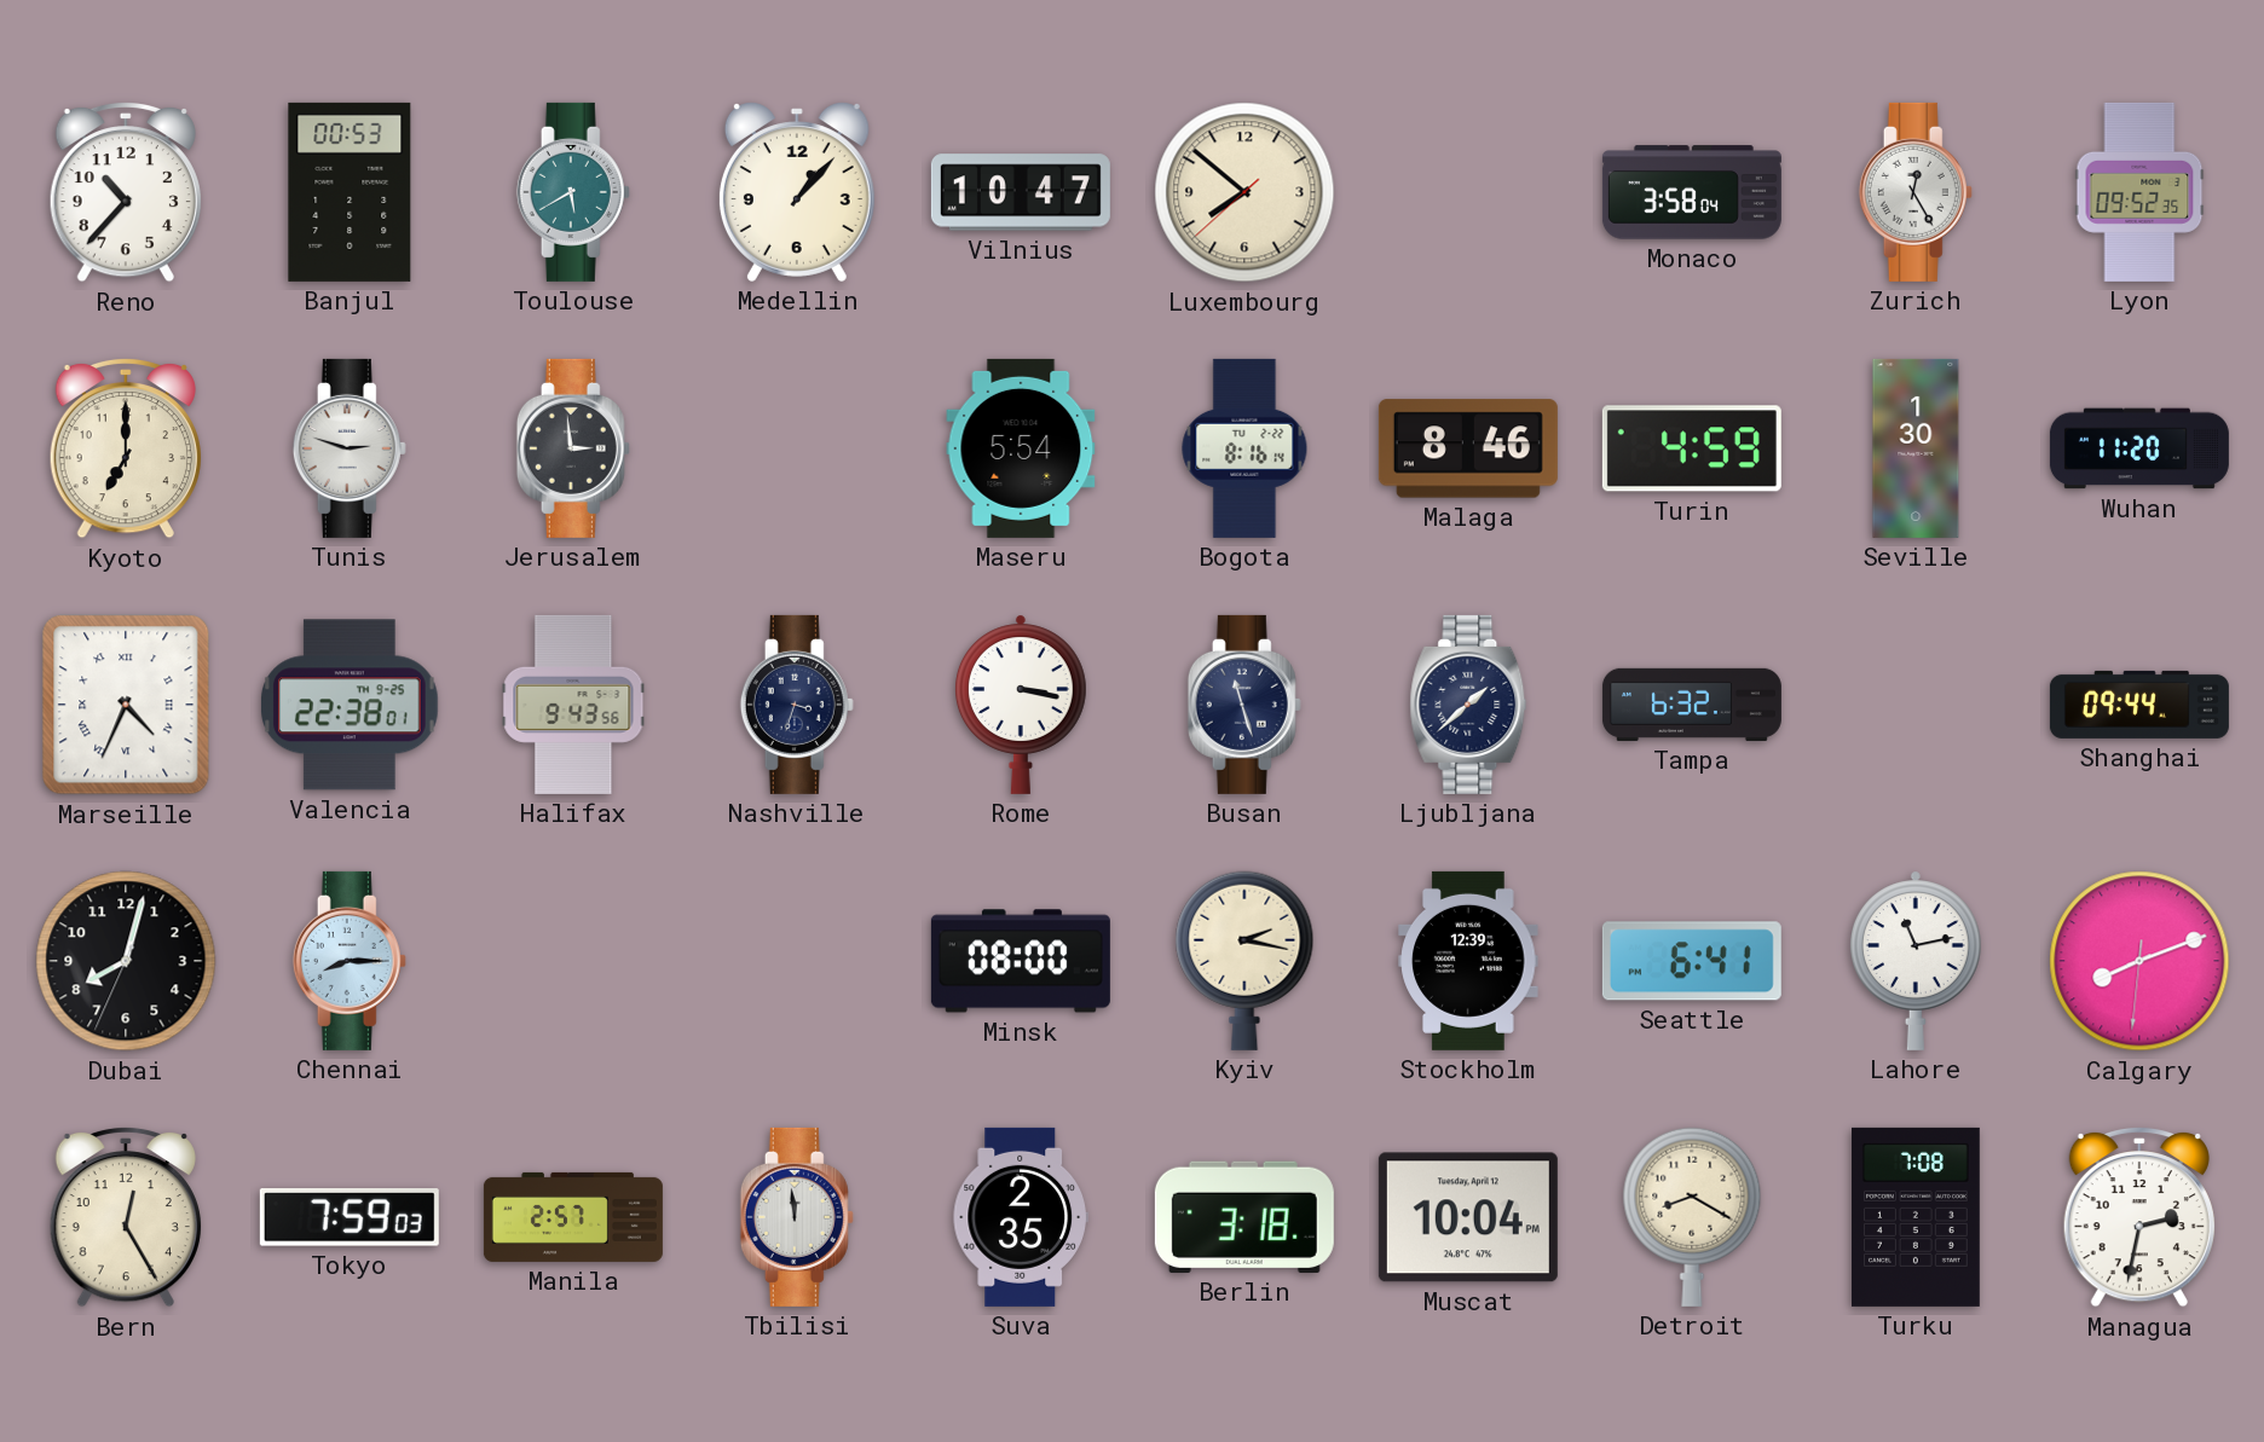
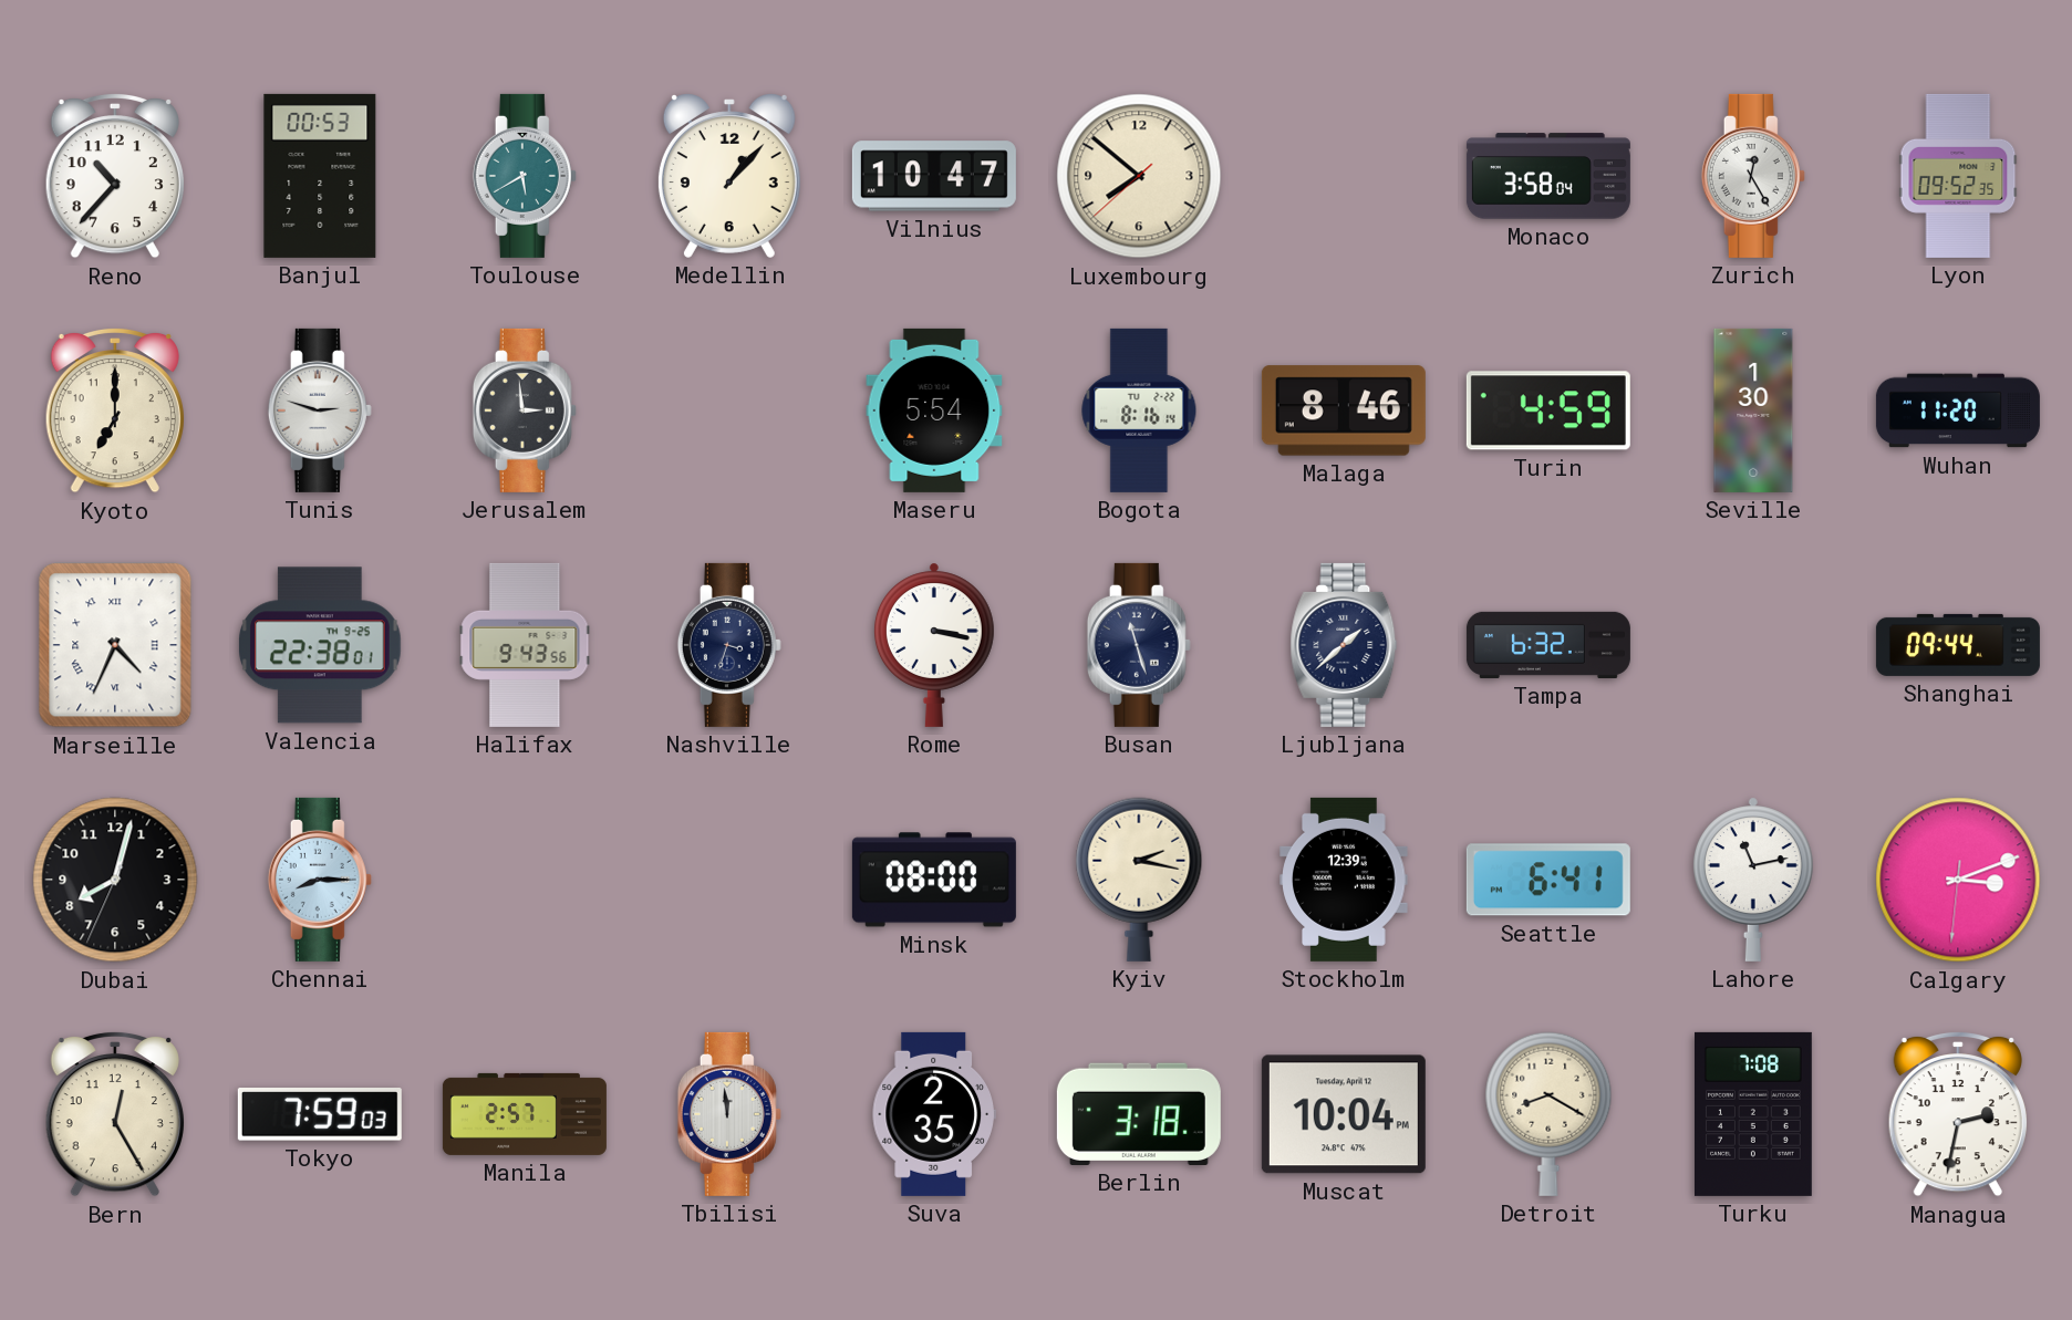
Calgary: 8:11 -> 3:11 (1958, 880)
